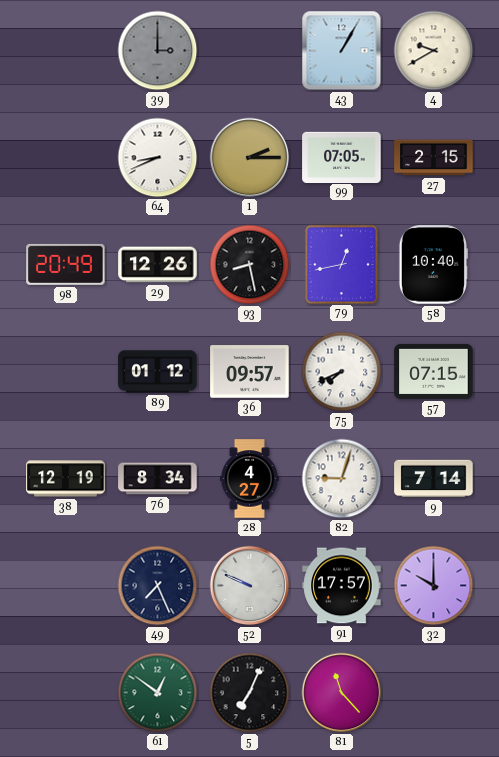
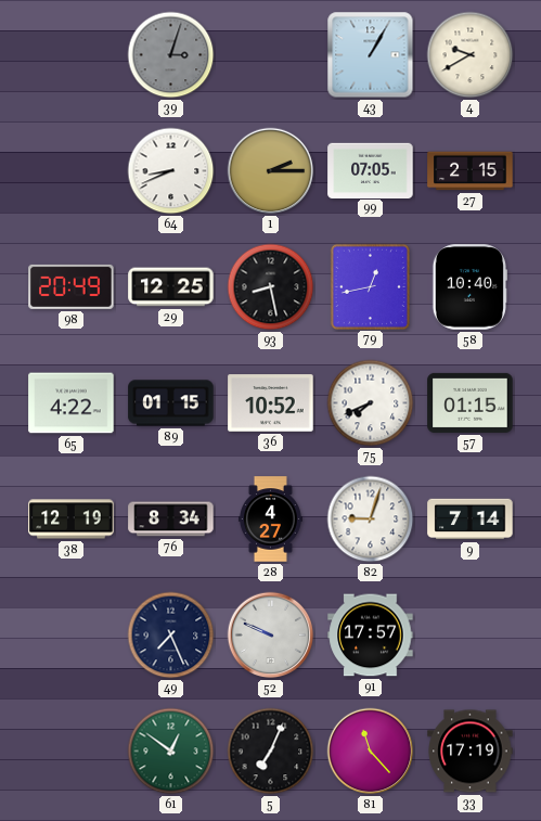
39: 3:00 -> 3:03 (171, 55)
29: 12:26 -> 12:25 (171, 287)
65: none -> 4:22 (72, 403)
89: 01:12 -> 01:15 (171, 403)
36: 09:57 -> 10:52 (271, 403)
57: 07:15 -> 01:15 (471, 402)
32: 10:00 -> none (434, 586)
33: none -> 17:19 (471, 752)
